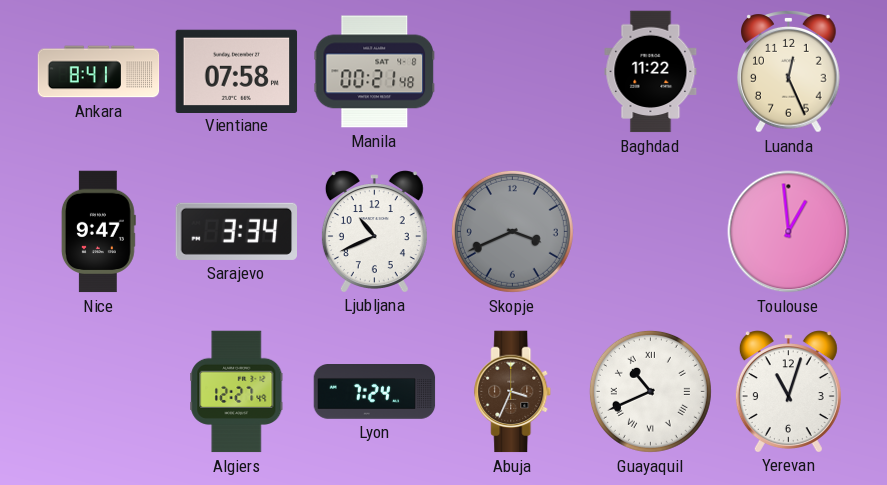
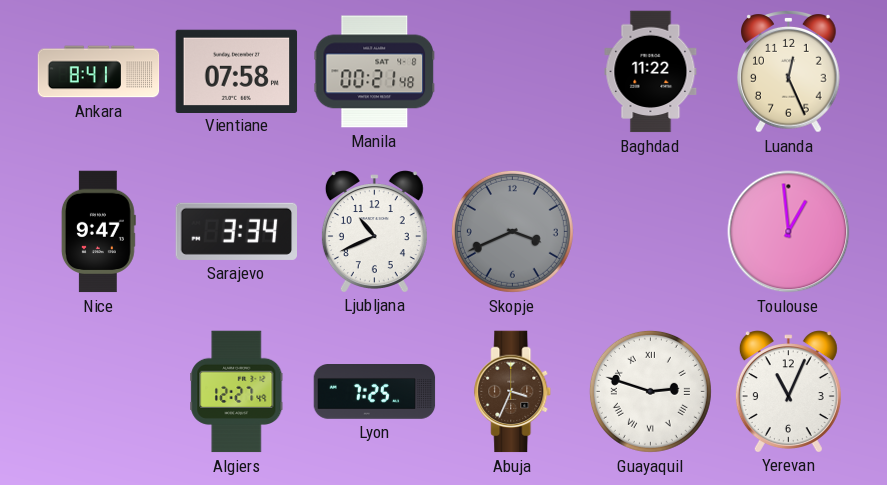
Lyon: 7:24 -> 7:25 (375, 392)
Guayaquil: 10:41 -> 2:48 (650, 391)
Yerevan: 11:03 -> 11:04 (788, 391)
